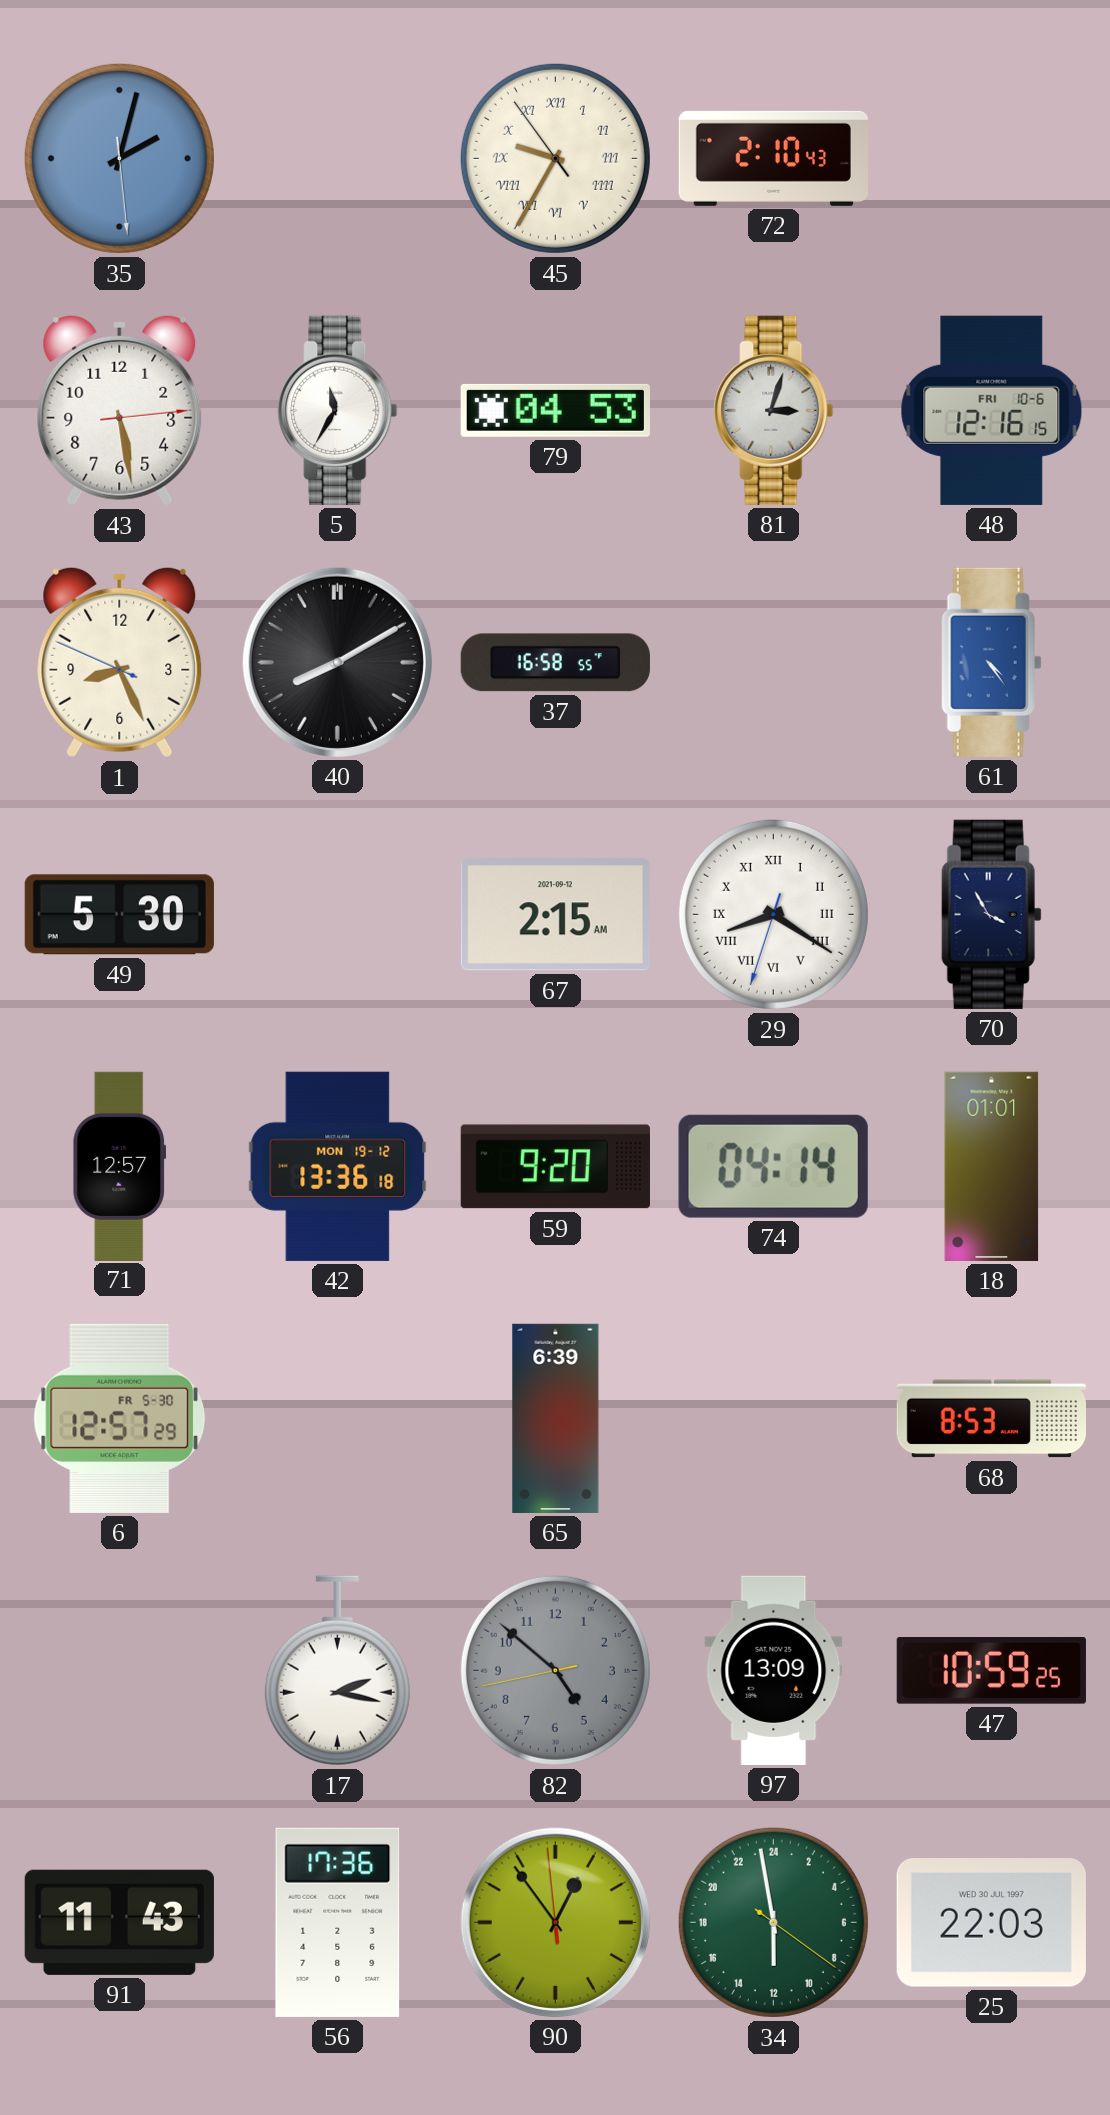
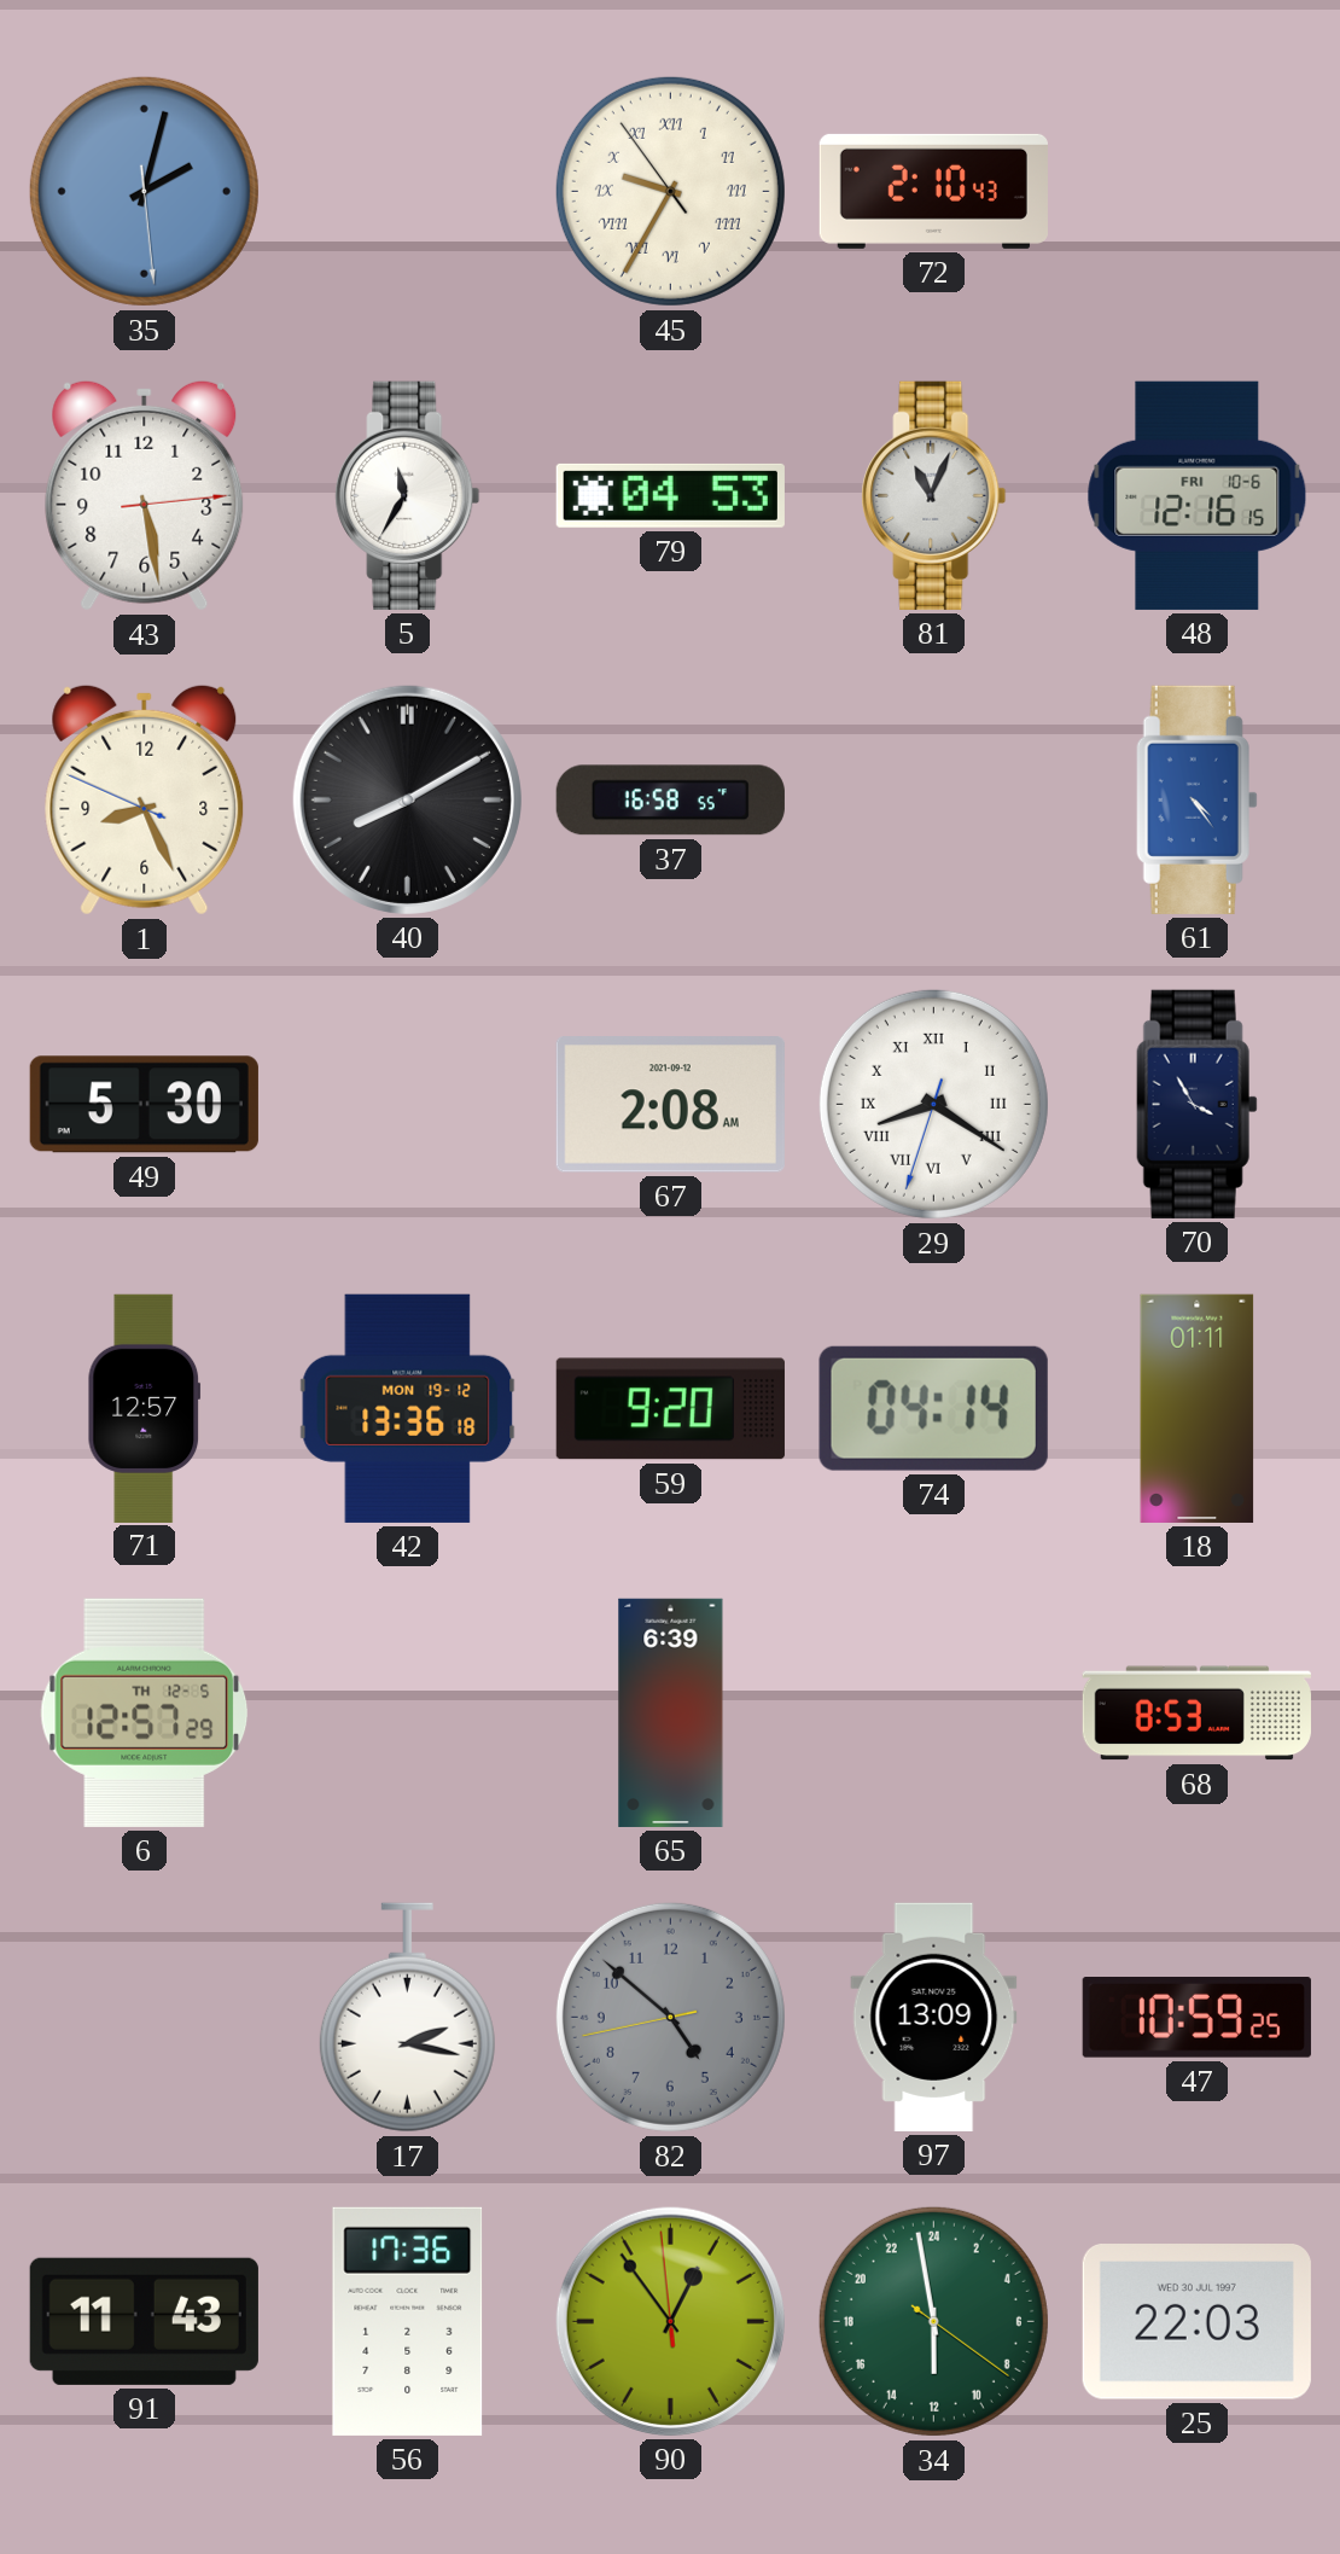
81: 3:03 -> 11:04 (934, 495)
67: 2:15 -> 2:08 (670, 1105)
18: 01:01 -> 01:11 (1198, 1408)
6 date: FR 5-30 -> TH 12-5 (145, 1712)
